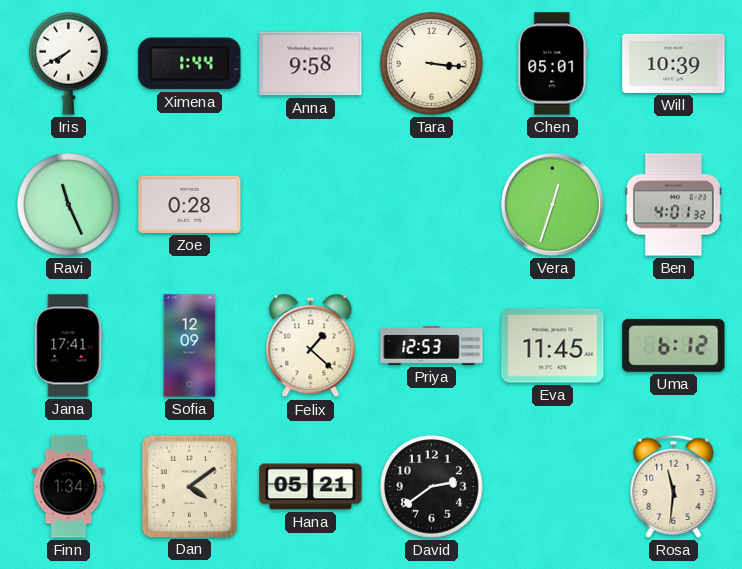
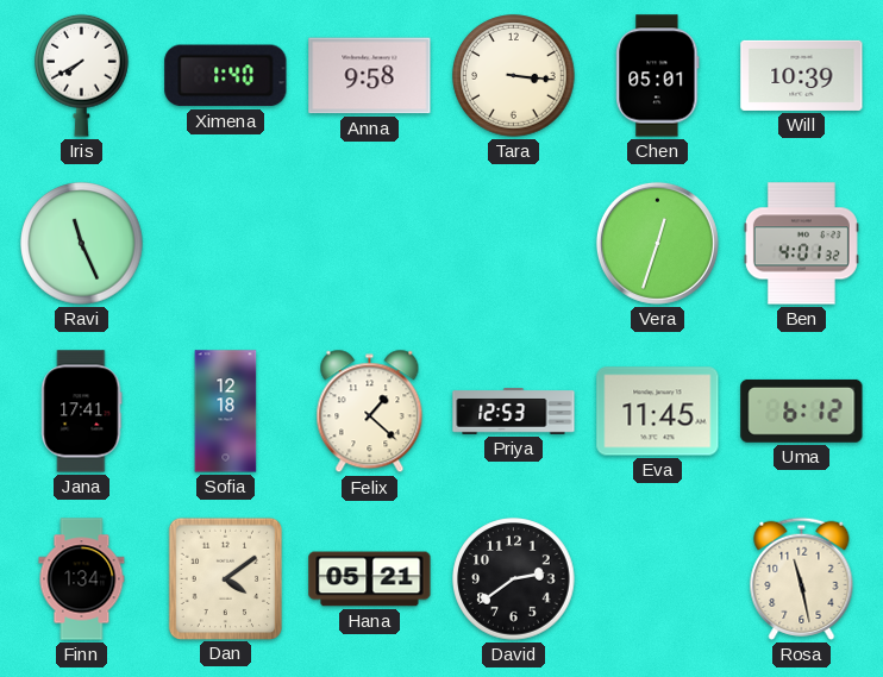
Ximena: 1:44 -> 1:40 (226, 76)
Zoe: 0:28 -> none (190, 204)
Sofia: 12:09 -> 12:18 (226, 412)
Rosa: 11:31 -> 11:28 (802, 578)
